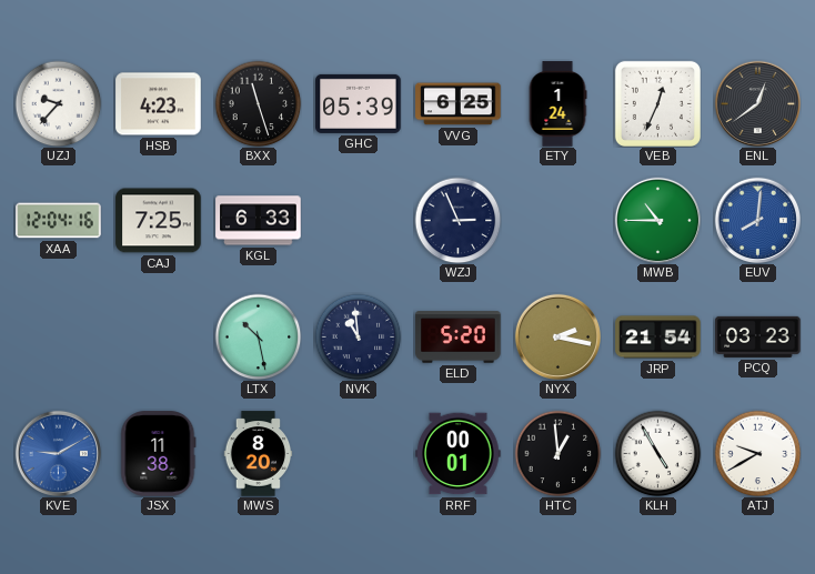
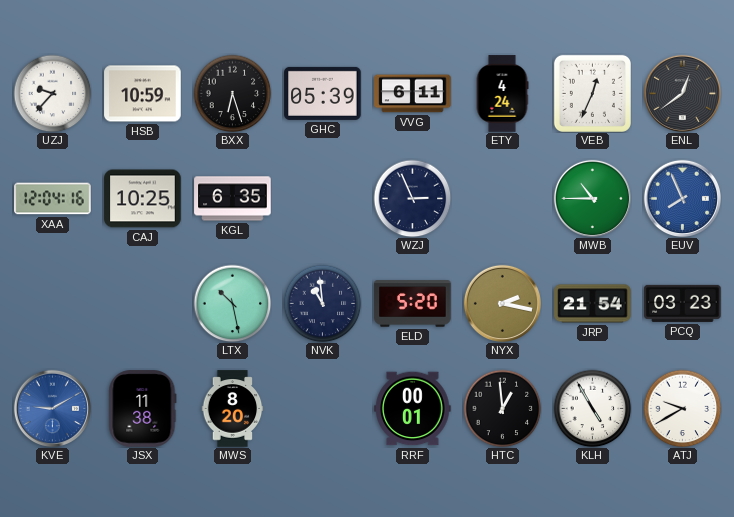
HSB: 4:23 -> 10:59 (143, 94)
BXX: 11:27 -> 6:27 (232, 93)
VVG: 6:25 -> 6:11 (413, 94)
ETY: 1:24 -> 4:24 (502, 94)
CAJ: 7:25 -> 10:25 (143, 199)
KGL: 6:33 -> 6:35 (233, 199)
EUV: 8:01 -> 7:56 (682, 198)
